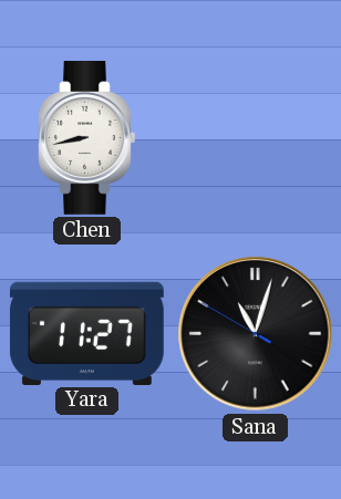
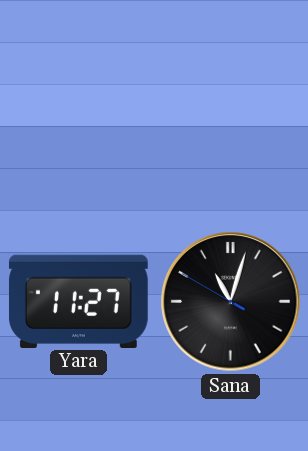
Chen: 8:43 -> none (87, 138)
